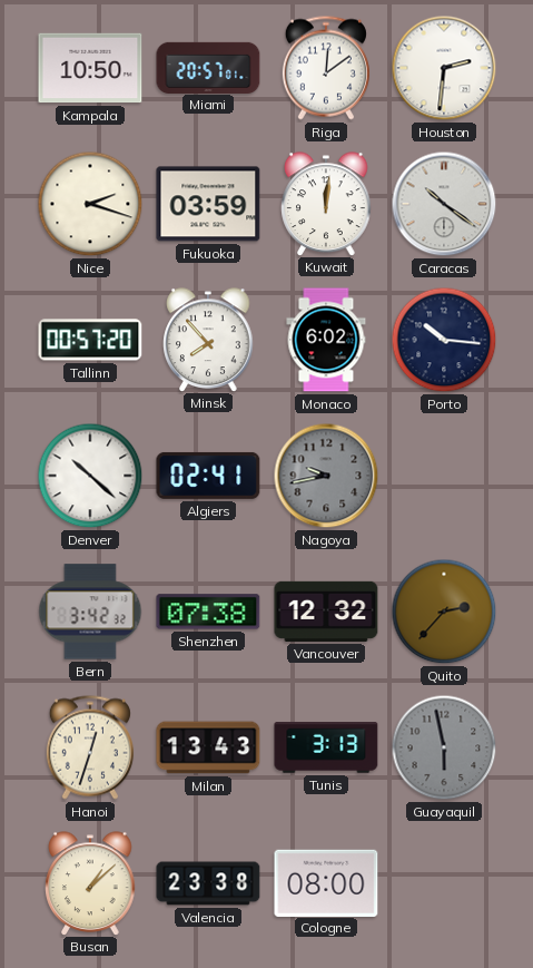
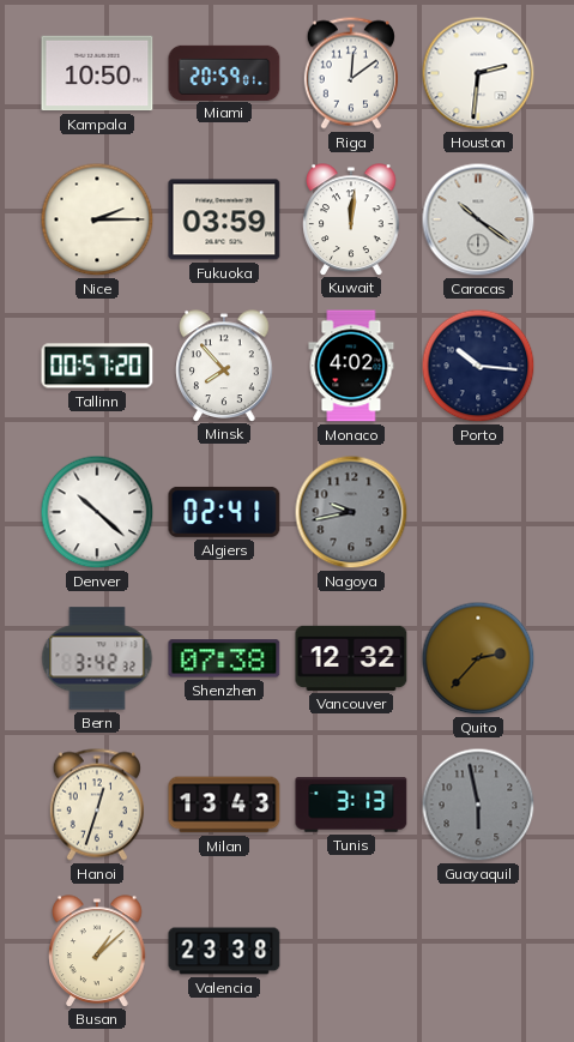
Miami: 20:57 -> 20:59 (224, 72)
Nice: 2:18 -> 2:15 (97, 219)
Monaco: 6:02 -> 4:02 (351, 366)
Cologne: 08:00 -> none (326, 882)
